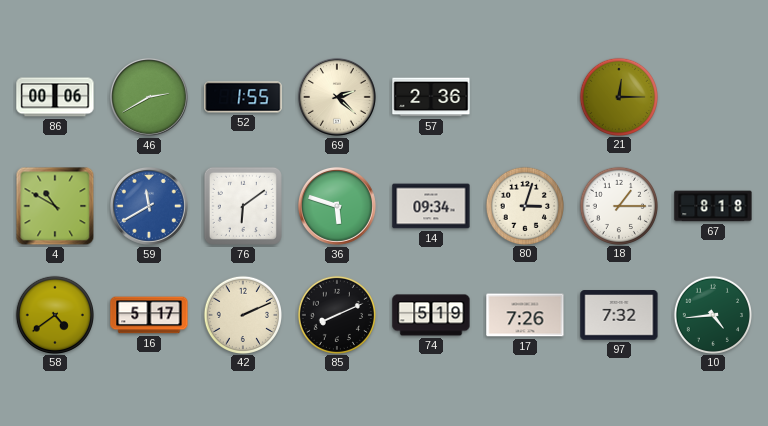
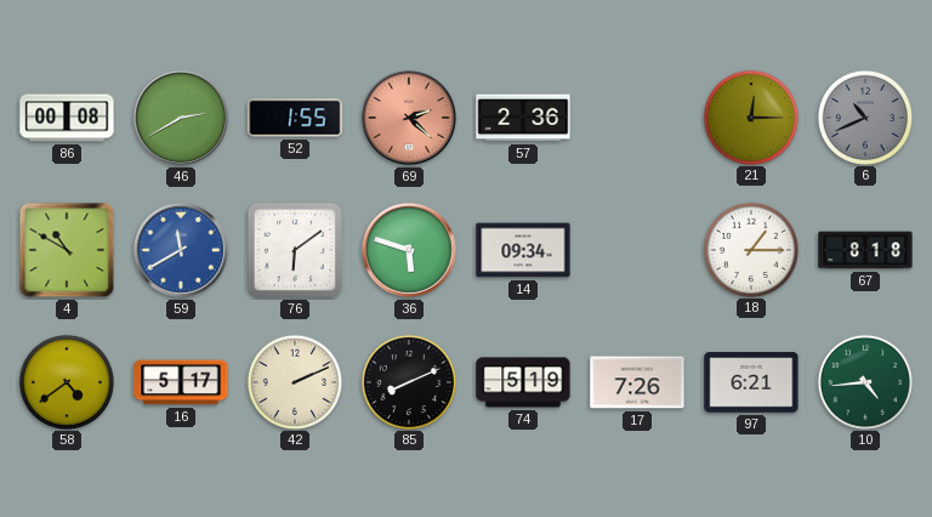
86: 00:06 -> 00:08 (67, 118)
69 dial: cream -> salmon (409, 118)
6: none -> 10:41 (864, 117)
80: 3:03 -> none (524, 205)
97: 7:32 -> 6:21 (751, 382)
